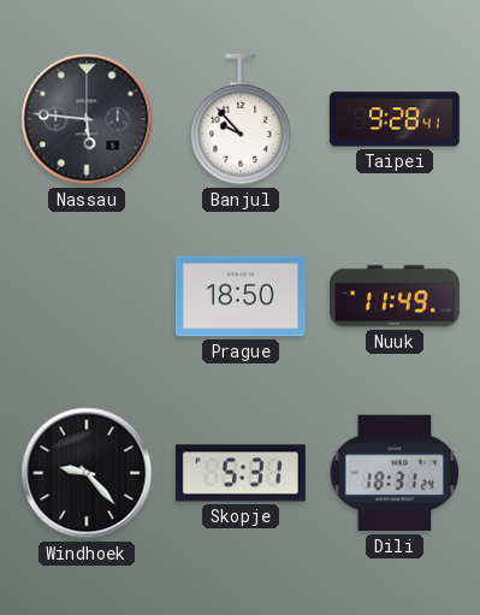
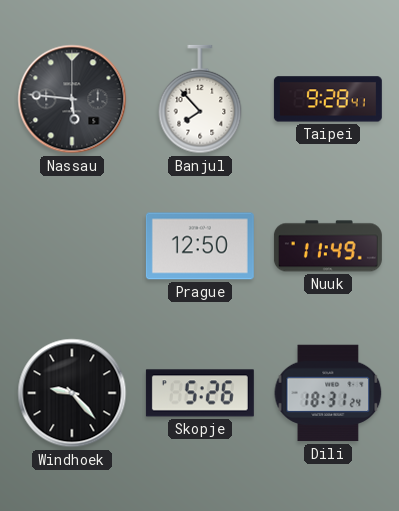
Banjul: 9:53 -> 7:53 (200, 99)
Prague: 18:50 -> 12:50 (200, 246)
Skopje: 5:31 -> 5:26 (200, 393)
